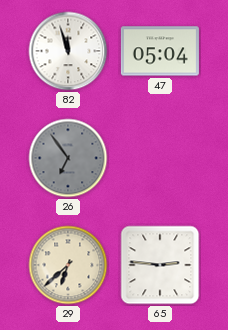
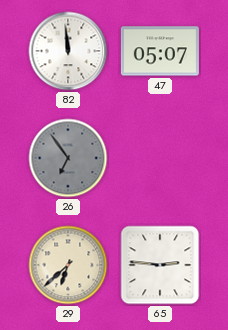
82: 11:57 -> 11:59 (68, 51)
47: 05:04 -> 05:07 (160, 51)
